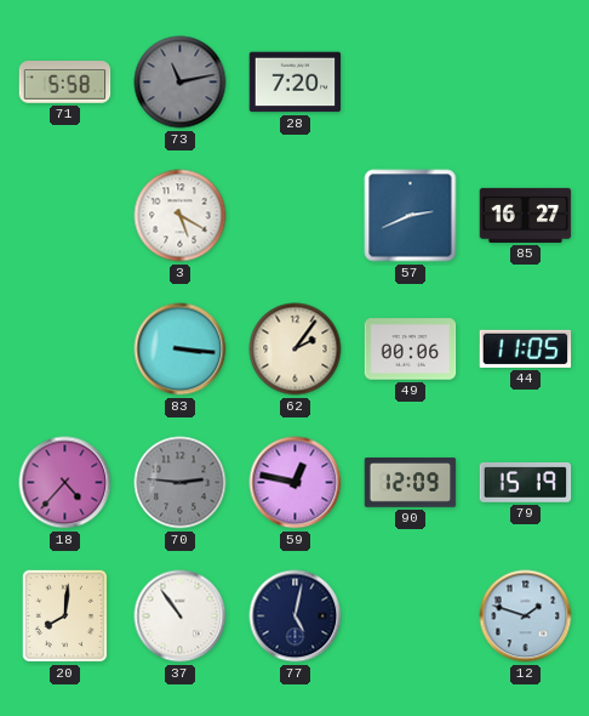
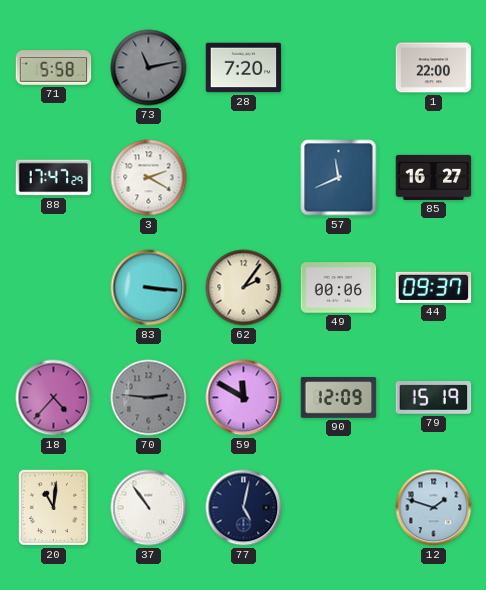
1: none -> 22:00 (434, 68)
88: none -> 17:47 (54, 178)
3: 5:20 -> 2:20 (149, 178)
57: 2:41 -> 11:41 (339, 178)
44: 11:05 -> 09:37 (434, 287)
59: 12:47 -> 11:50 (244, 398)
20: 8:01 -> 11:01 (53, 507)
